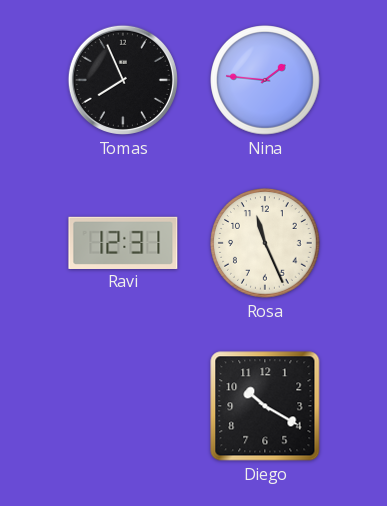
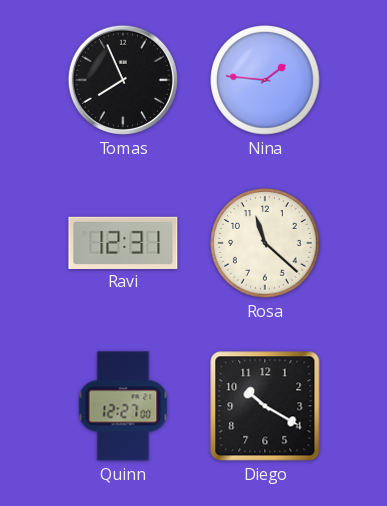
Rosa: 11:26 -> 11:22 (265, 243)
Quinn: none -> 12:27 (123, 406)
